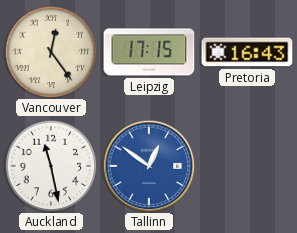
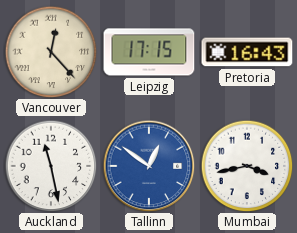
Vancouver: 12:24 -> 12:23 (51, 52)
Mumbai: none -> 3:43 (247, 166)
